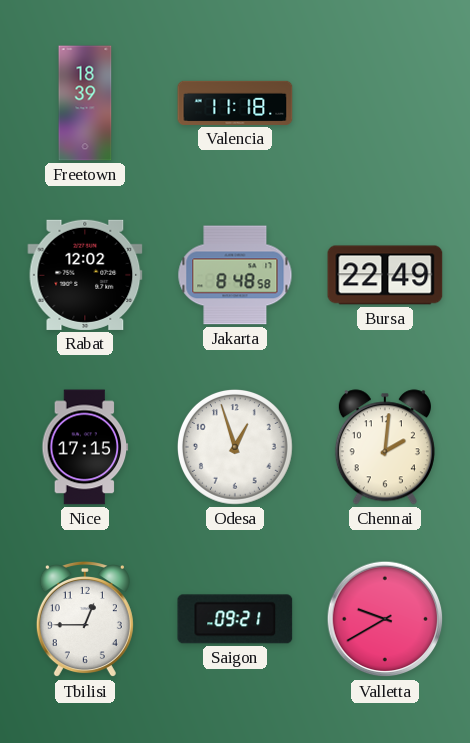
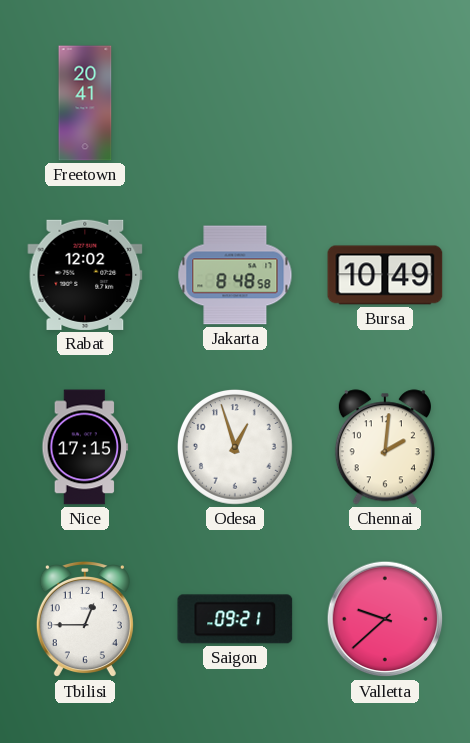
Freetown: 18:39 -> 20:41 (85, 103)
Valencia: 11:18 -> none (235, 103)
Bursa: 22:49 -> 10:49 (385, 275)
Valletta: 9:40 -> 9:38 (385, 619)
